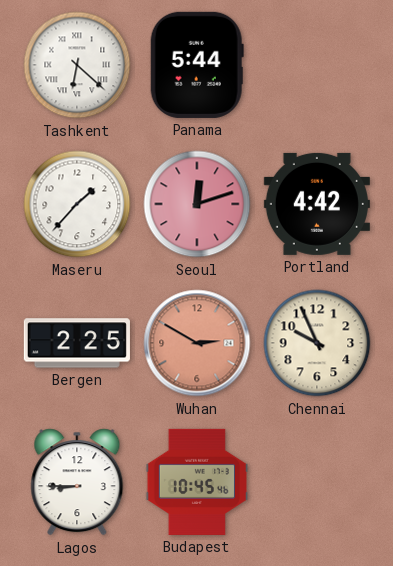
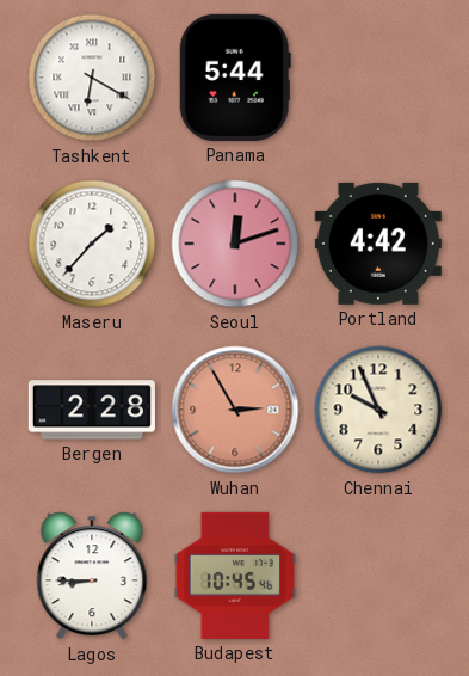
Tashkent: 6:22 -> 6:20 (92, 78)
Bergen: 2:25 -> 2:28 (92, 410)
Wuhan: 2:50 -> 2:55 (235, 410)
